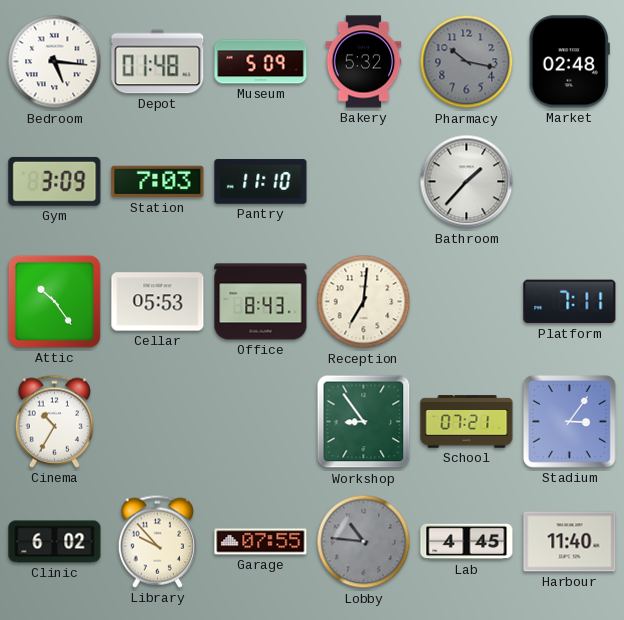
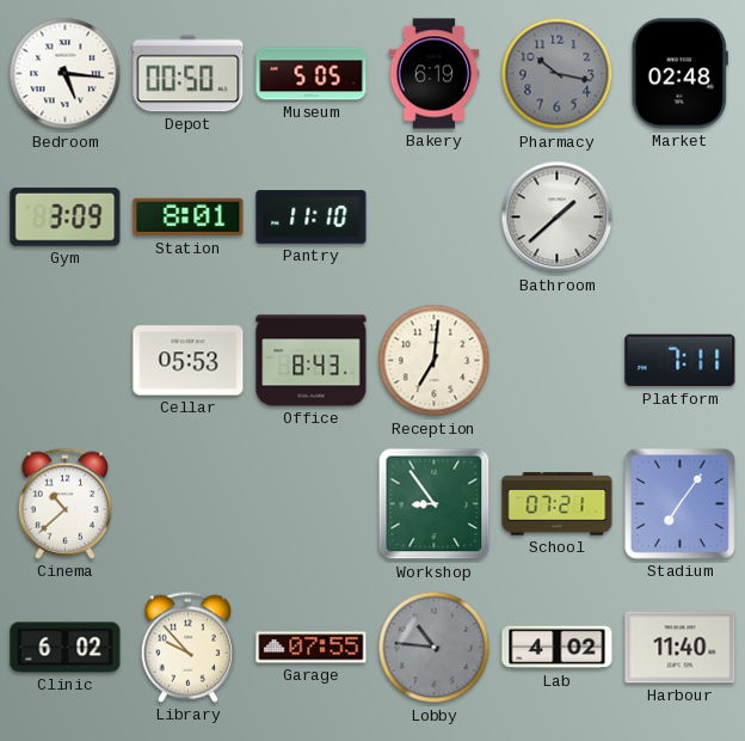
Depot: 01:48 -> 00:50 (189, 74)
Museum: 5:09 -> 5:05 (312, 74)
Bakery: 5:32 -> 6:19 (435, 74)
Station: 7:03 -> 8:01 (189, 218)
Bathroom: 1:37 -> 1:38 (558, 218)
Attic: 10:24 -> none (54, 301)
Cinema: 10:35 -> 10:38 (64, 503)
Stadium: 3:06 -> 7:06 (679, 503)
Lab: 4:45 -> 4:02 (558, 648)
